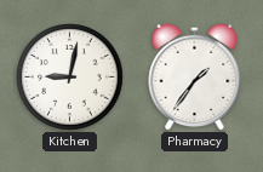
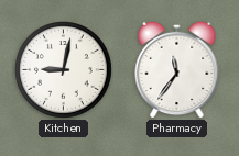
Pharmacy: 1:36 -> 11:36 (177, 69)
